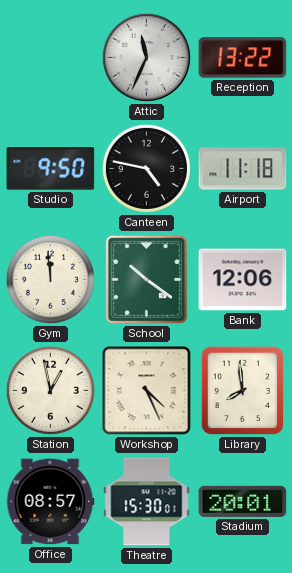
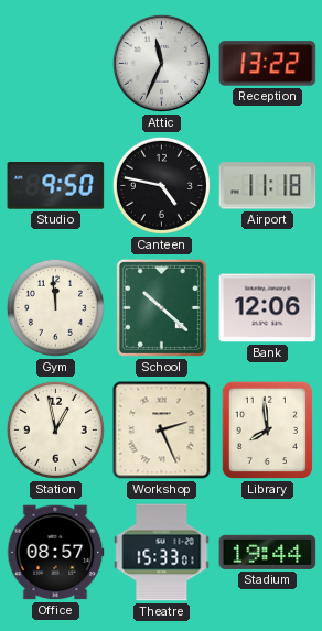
School: 10:21 -> 10:22 (161, 307)
Workshop: 4:26 -> 2:26 (162, 431)
Theatre: 15:30 -> 15:33 (162, 553)
Stadium: 20:01 -> 19:44 (268, 552)
